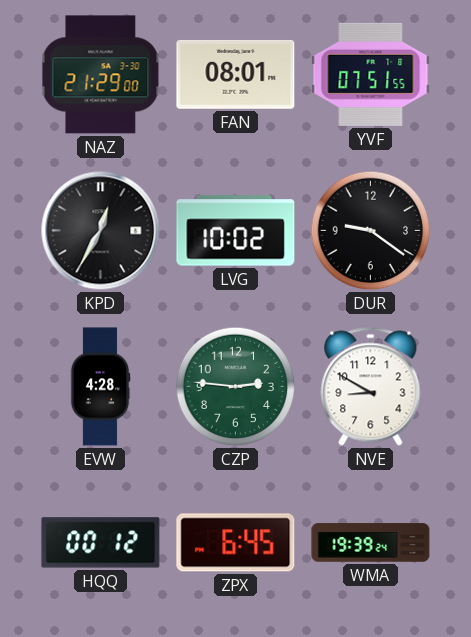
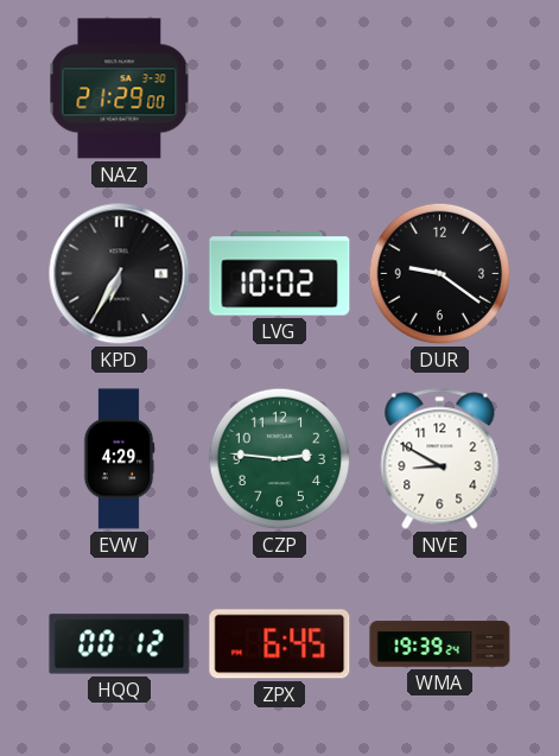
FAN: 08:01 -> none (236, 74)
YVF: 07:51 -> none (371, 74)
KPD: 12:35 -> 6:35 (120, 274)
EVW: 4:28 -> 4:29 (119, 459)
